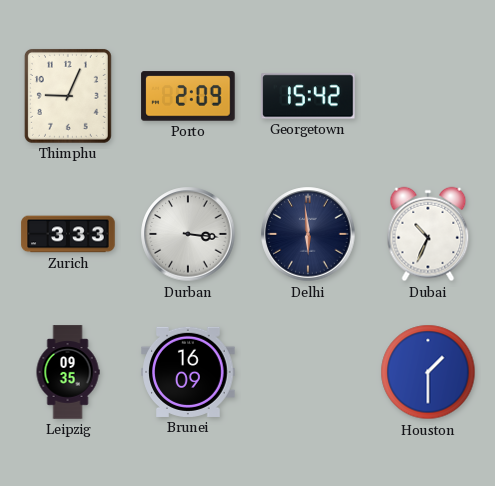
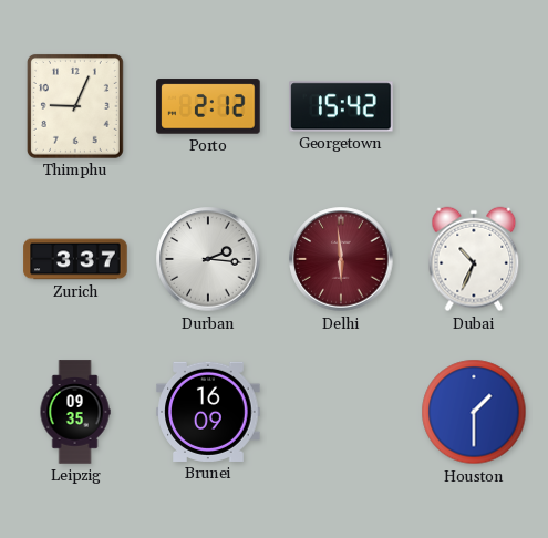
Porto: 2:09 -> 2:12 (208, 106)
Zurich: 3:33 -> 3:37 (75, 259)
Durban: 3:16 -> 2:16 (208, 259)
Delhi dial: navy -> burgundy (341, 259)
